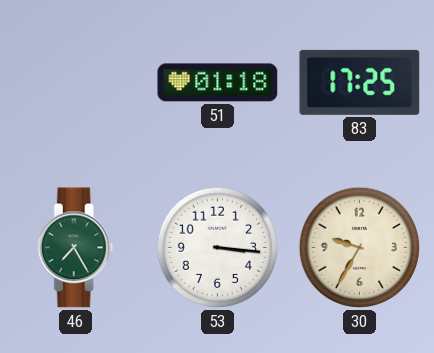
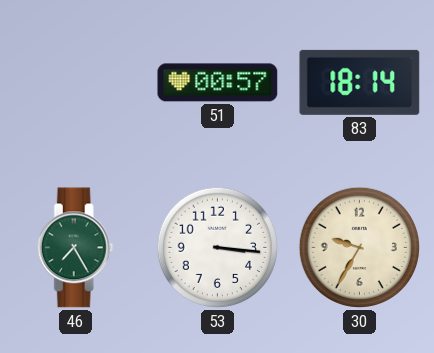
51: 01:18 -> 00:57 (218, 83)
83: 17:25 -> 18:14 (360, 82)
